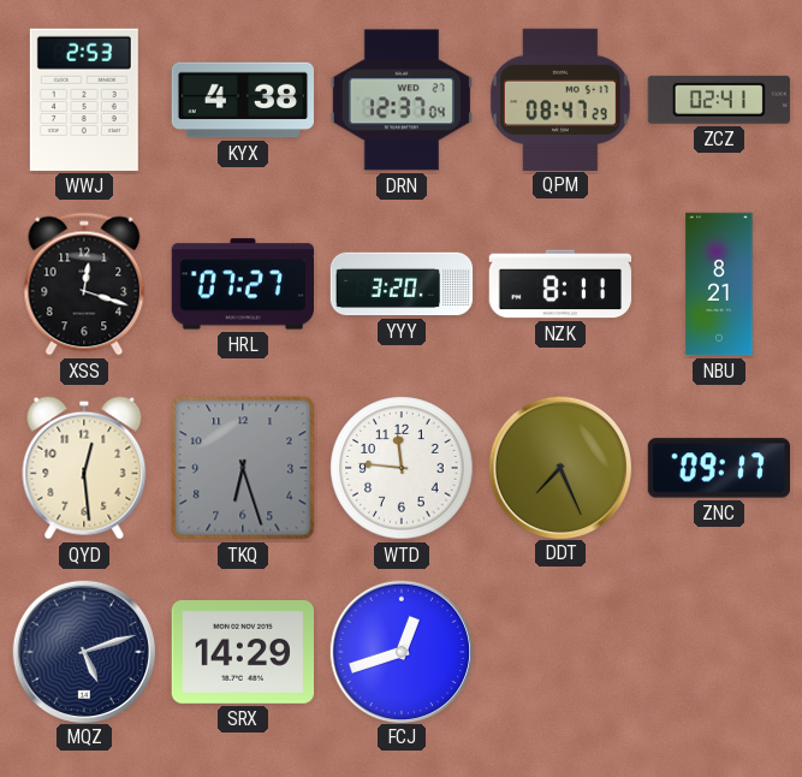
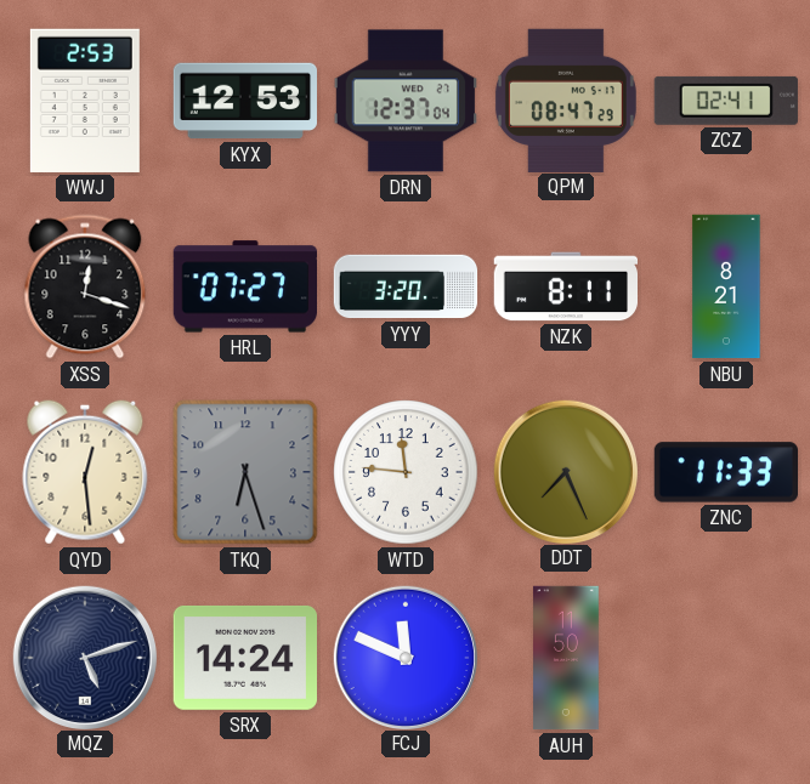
KYX: 4:38 -> 12:53 (244, 101)
ZNC: 09:17 -> 11:33 (725, 472)
SRX: 14:29 -> 14:24 (244, 658)
FCJ: 12:42 -> 11:49 (404, 657)
AUH: none -> 11:50 (567, 658)
